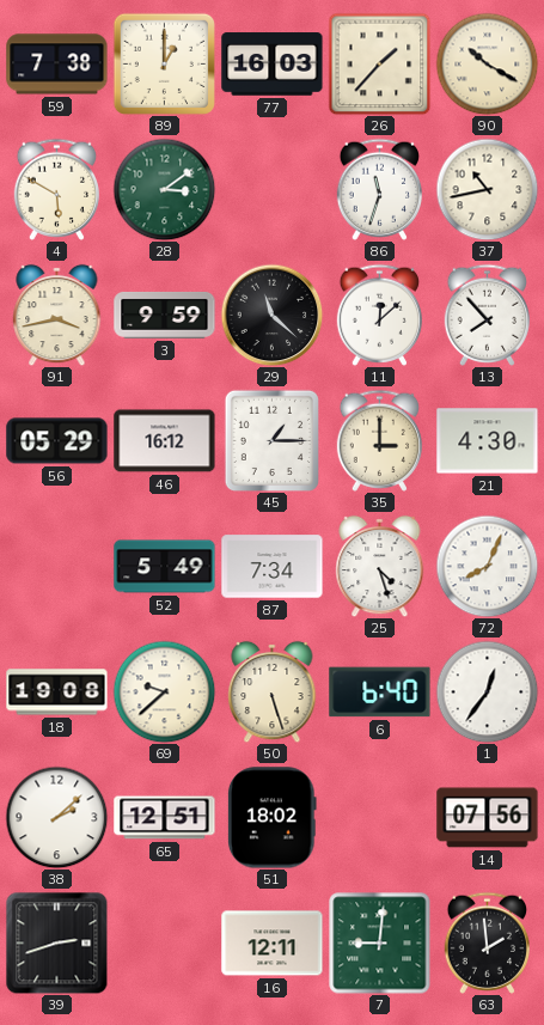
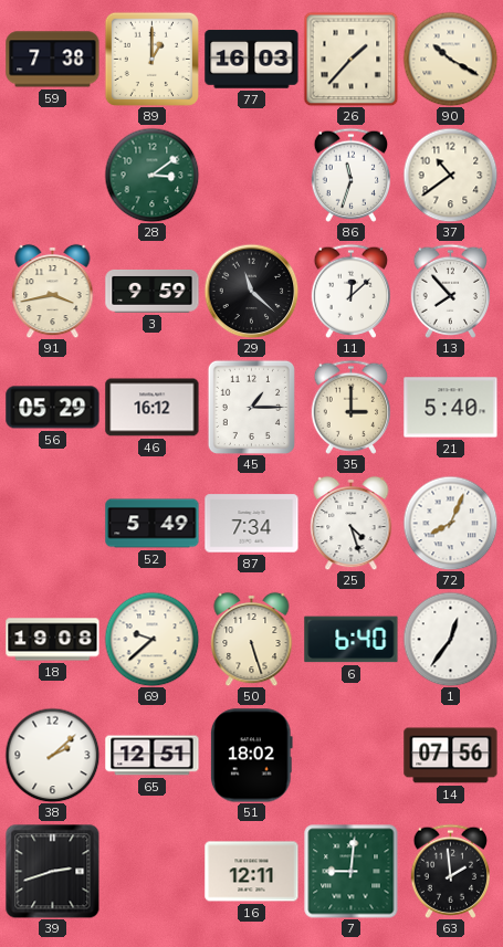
4: 5:50 -> none (56, 189)
37: 10:43 -> 10:39 (450, 175)
21: 4:30 -> 5:40 (451, 408)
